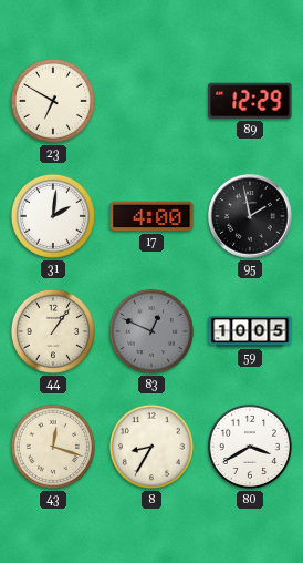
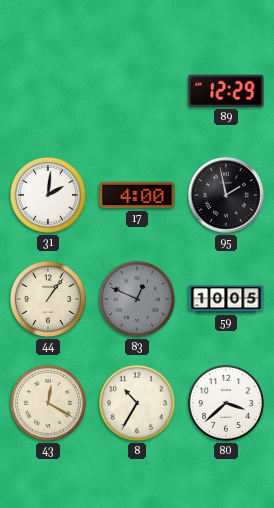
23: 6:50 -> none (53, 101)
43: 12:18 -> 12:20 (48, 403)
8: 8:35 -> 10:35 (137, 403)
80: 3:40 -> 3:38 (226, 403)
